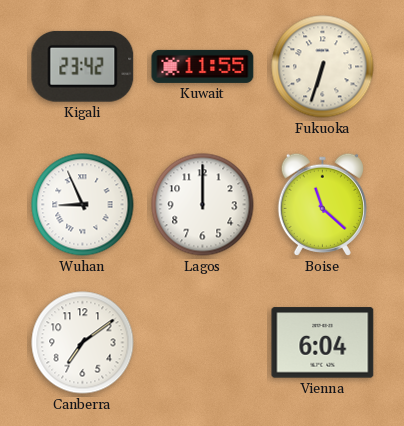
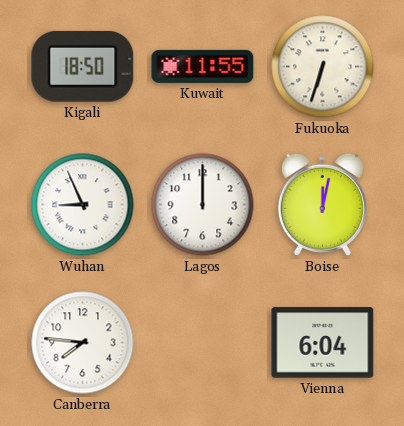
Kigali: 23:42 -> 18:50 (83, 66)
Boise: 11:22 -> 12:02 (322, 204)
Canberra: 7:09 -> 7:46 (83, 343)
